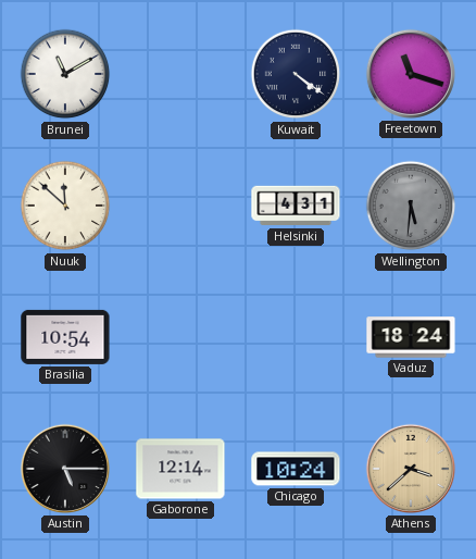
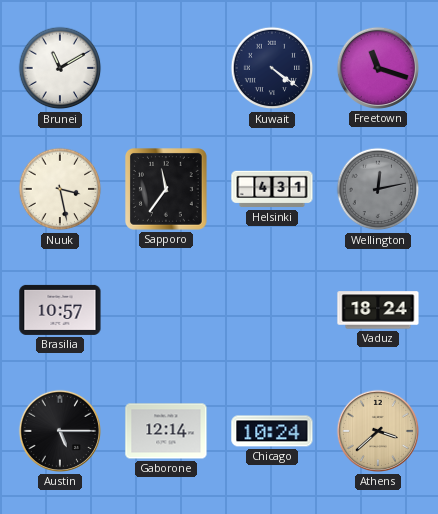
Nuuk: 11:52 -> 3:28 (60, 189)
Sapporo: none -> 11:36 (167, 190)
Wellington: 5:31 -> 12:13 (378, 189)
Brasilia: 10:54 -> 10:57 (60, 310)
